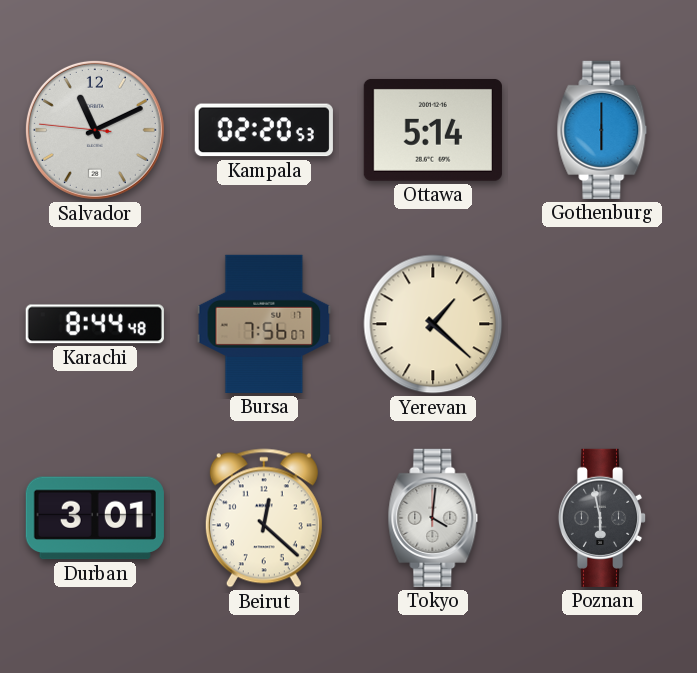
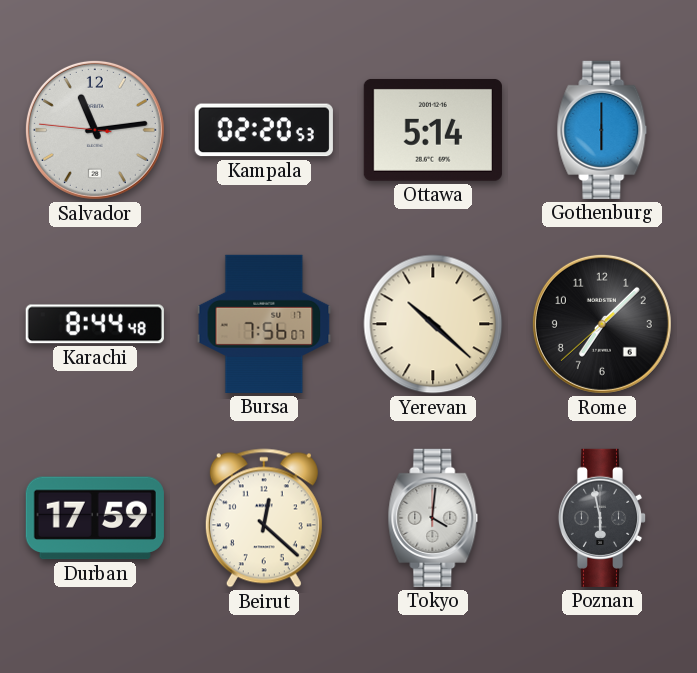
Salvador: 11:10 -> 11:13 (95, 130)
Yerevan: 1:22 -> 10:22 (433, 324)
Rome: none -> 7:07 (602, 324)
Durban: 3:01 -> 17:59 (95, 518)
